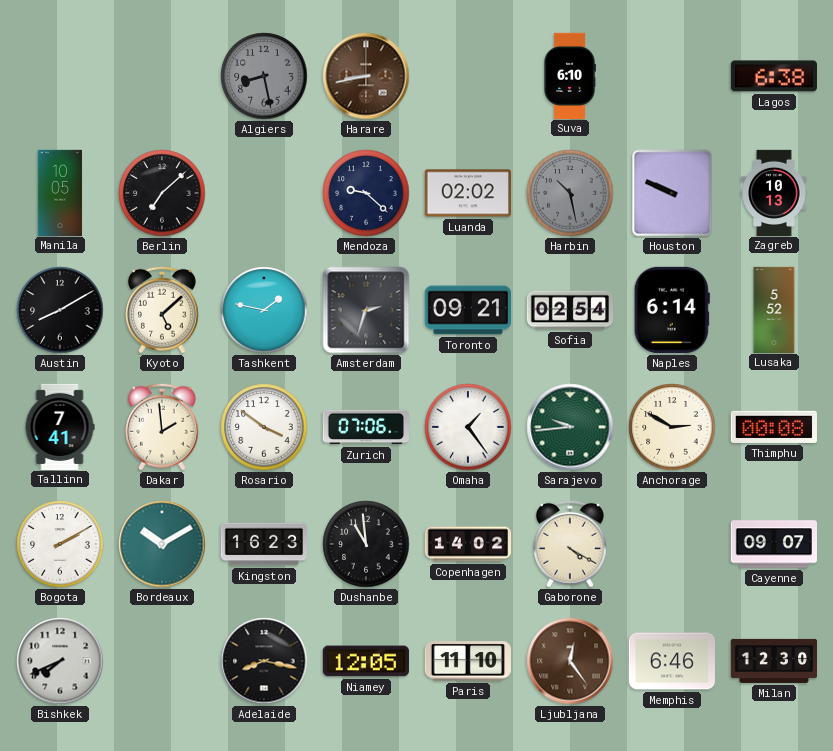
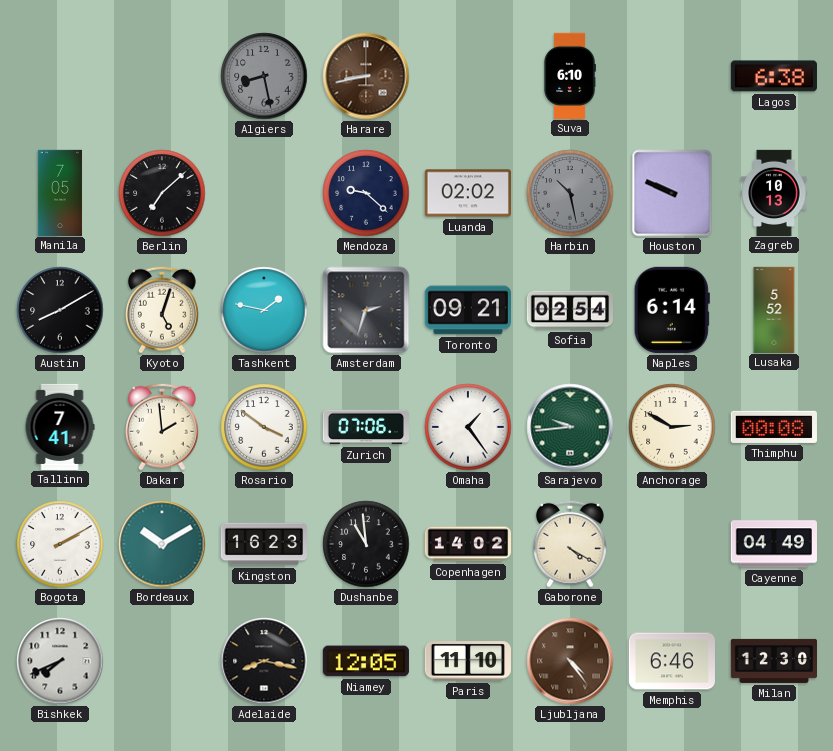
Manila: 10:05 -> 7:05 (60, 192)
Kyoto: 5:08 -> 5:03 (162, 310)
Cayenne: 09:07 -> 04:49 (773, 544)
Ljubljana: 12:24 -> 4:24 (570, 661)
